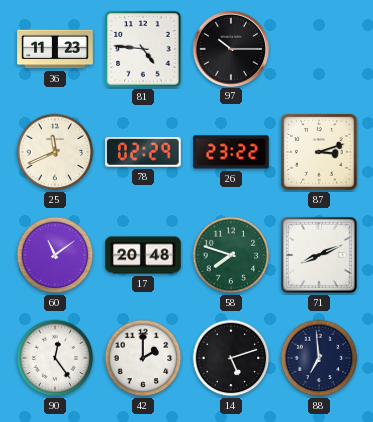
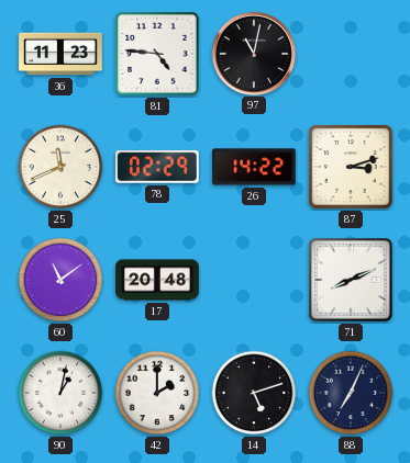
97: 10:15 -> 11:02 (253, 53)
26: 23:22 -> 14:22 (254, 167)
58: 7:48 -> none (231, 255)
90: 12:24 -> 1:02 (60, 393)
88: 6:59 -> 7:04 (351, 393)
